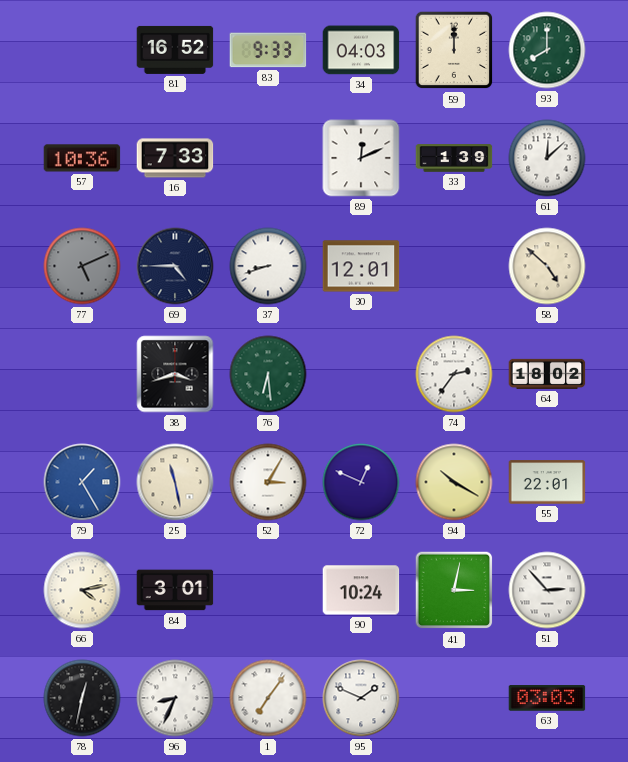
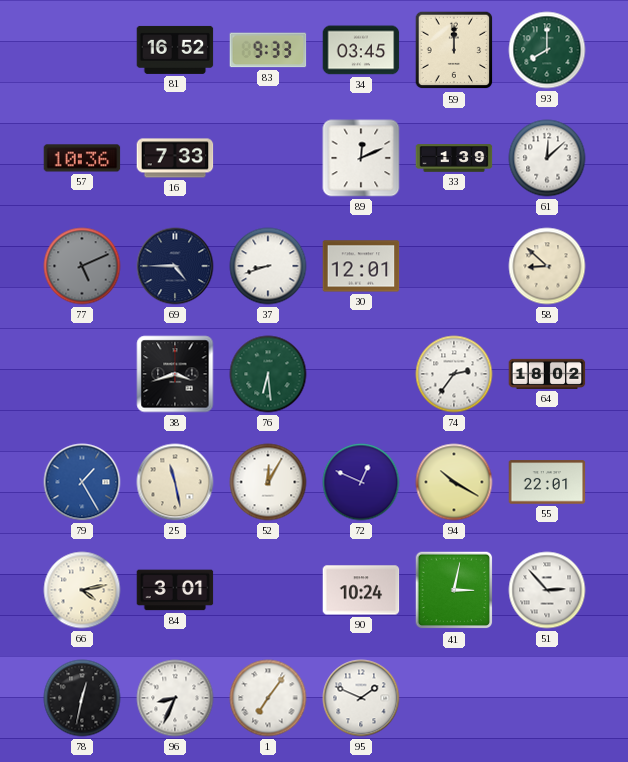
34: 04:03 -> 03:45 (361, 50)
58: 4:52 -> 8:52 (547, 266)
52: 3:05 -> 12:05 (268, 482)
63: 03:03 -> none (547, 698)
